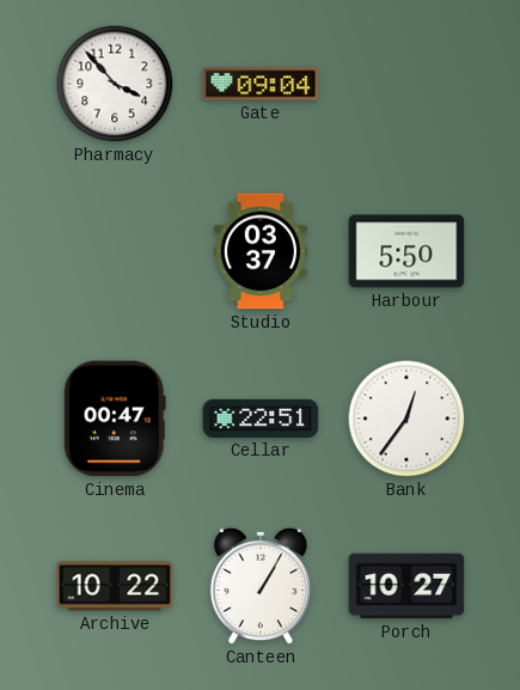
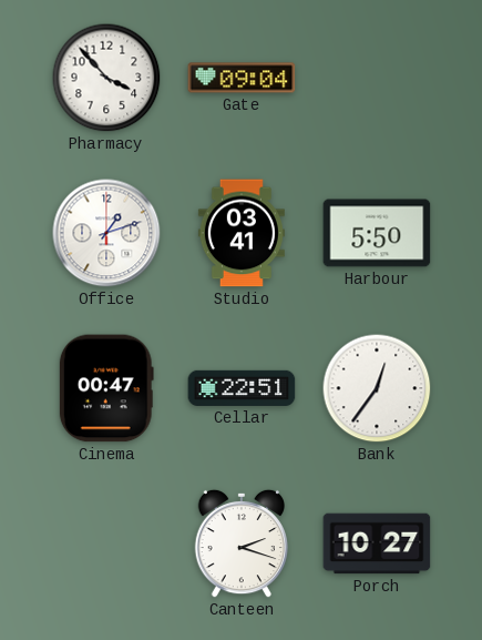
Office: none -> 1:12 (106, 233)
Studio: 03:37 -> 03:41 (242, 233)
Archive: 10:22 -> none (115, 586)
Canteen: 1:05 -> 2:18 (240, 544)
